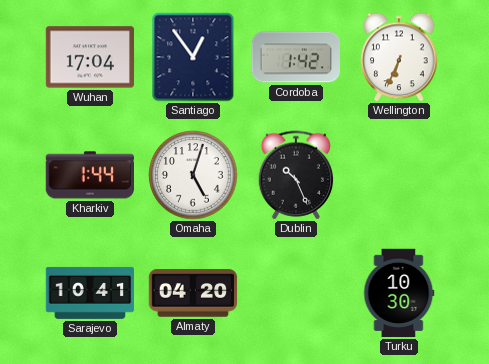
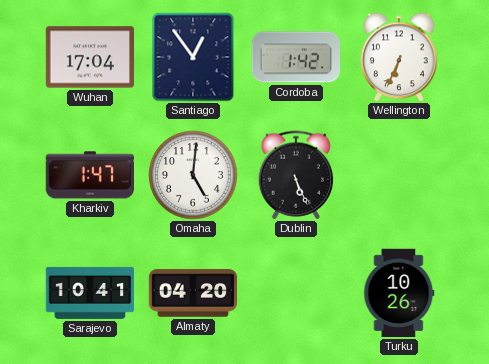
Kharkiv: 1:44 -> 1:47 (89, 175)
Omaha: 5:03 -> 5:01 (193, 175)
Dublin: 10:26 -> 5:26 (296, 175)
Turku: 10:30 -> 10:26 (399, 293)
